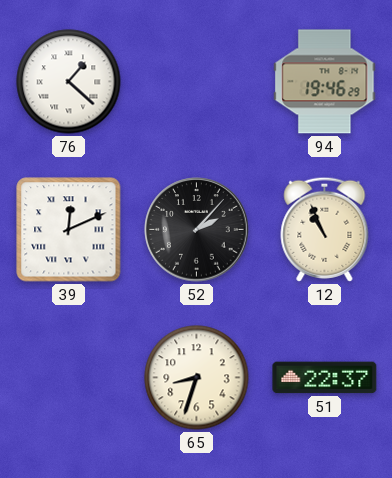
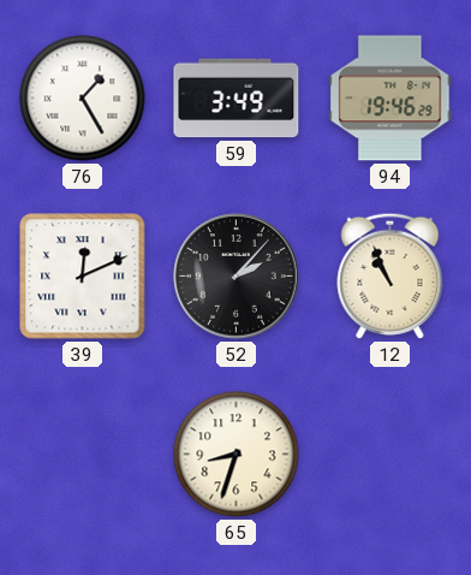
76: 1:22 -> 1:25 (83, 99)
59: none -> 3:49 (237, 99)
51: 22:37 -> none (325, 378)
